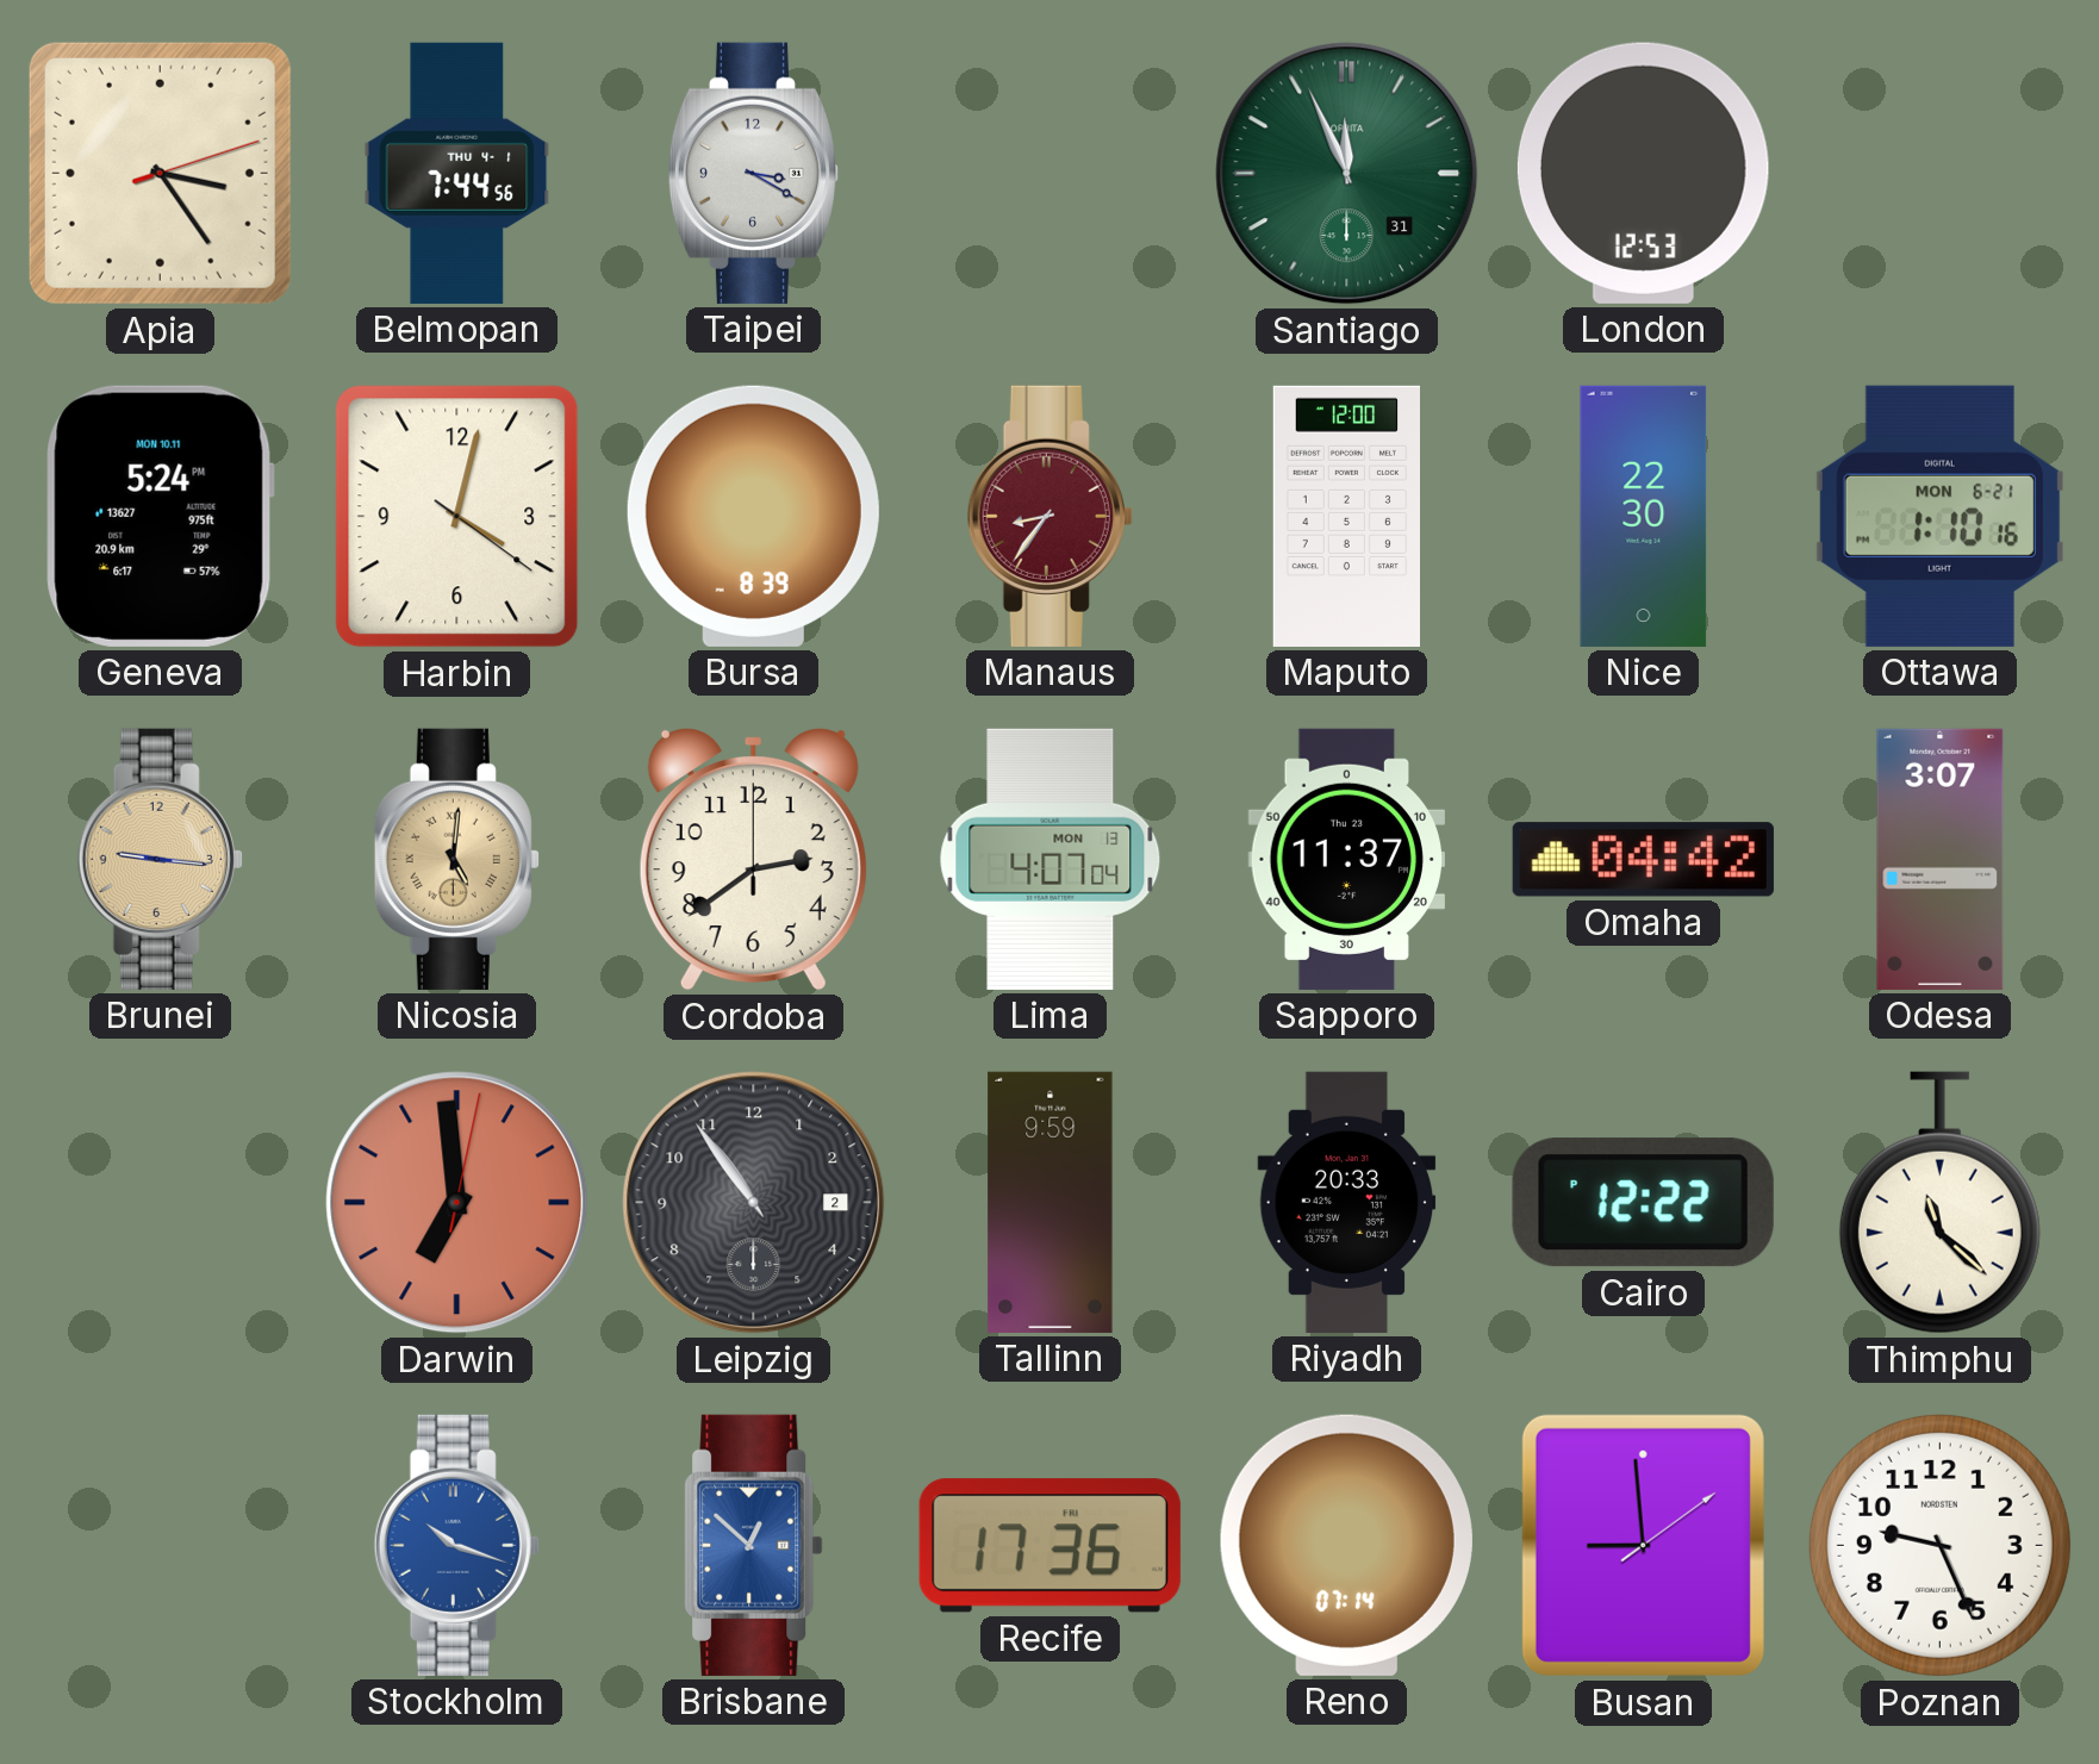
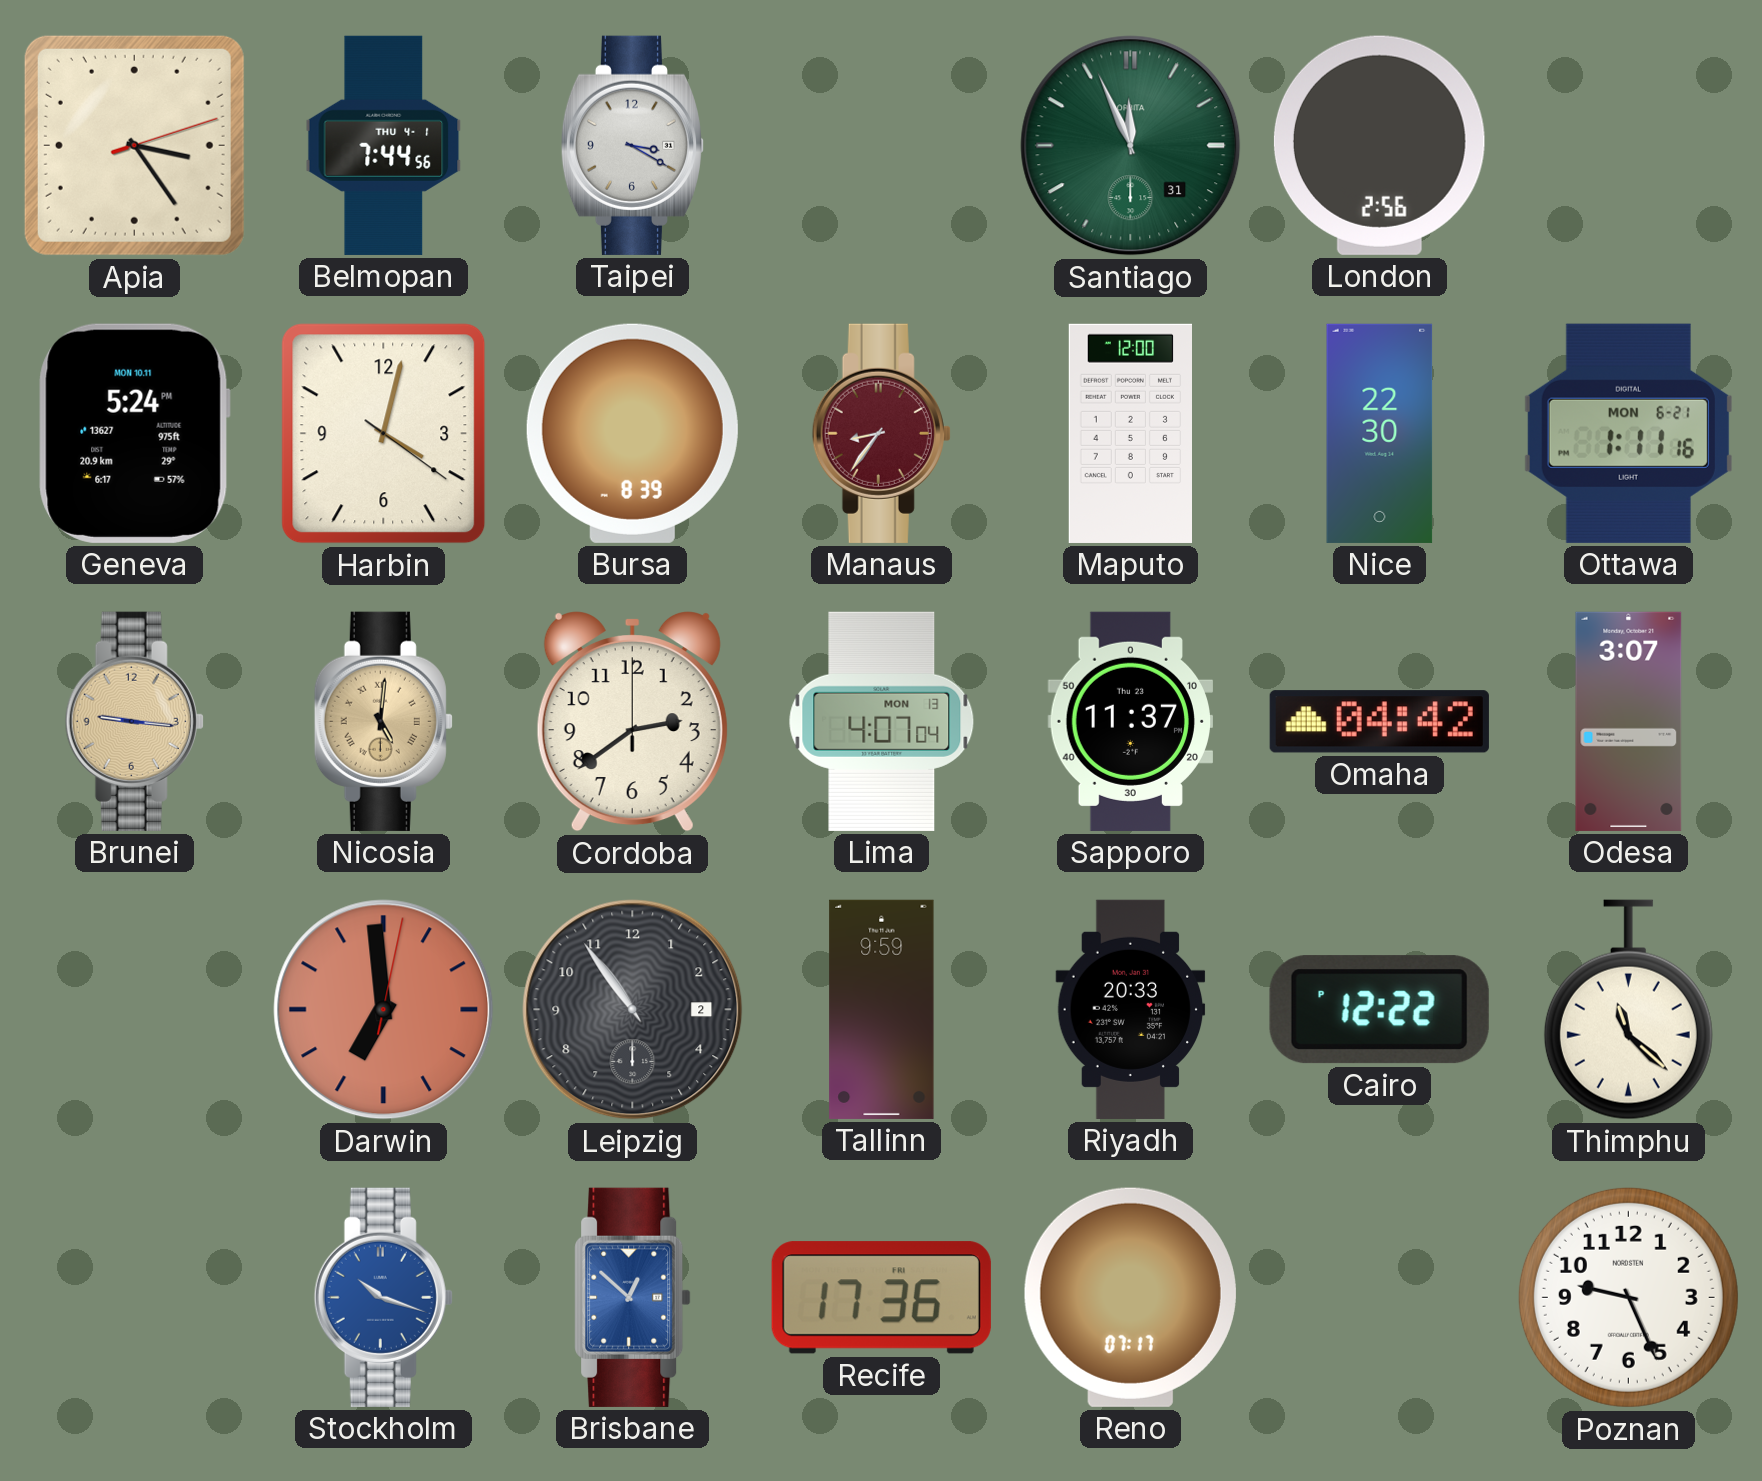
London: 12:53 -> 2:56 (1379, 145)
Ottawa: 1:10 -> 1:11 (1628, 433)
Reno: 07:14 -> 07:17 (1130, 1297)
Busan: 8:59 -> none (1643, 1545)
